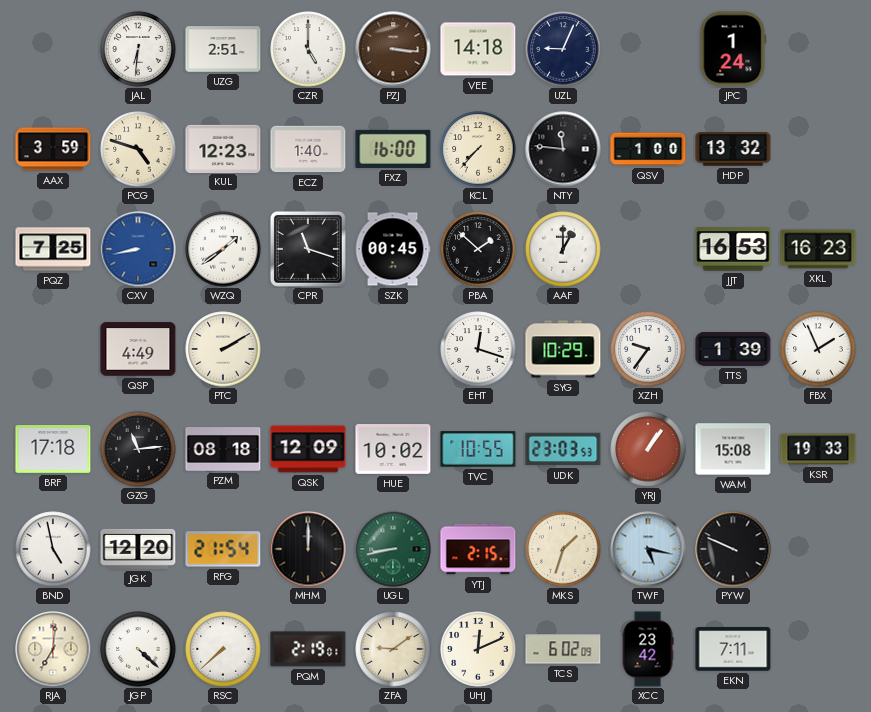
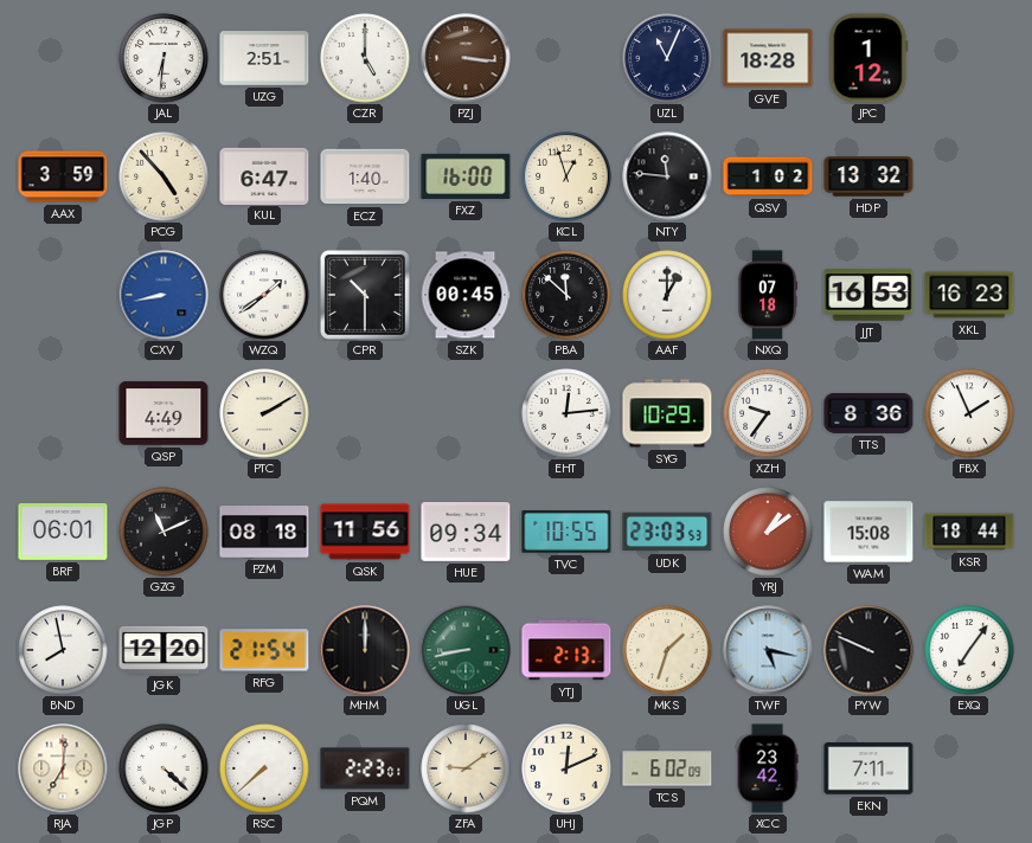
VEE: 14:18 -> none (478, 49)
UZL: 9:04 -> 11:04 (667, 58)
GVE: none -> 18:28 (768, 58)
JPC: 1:24 -> 1:12 (868, 58)
PCG: 4:48 -> 4:53 (164, 176)
KUL: 12:23 -> 6:47 (264, 175)
KCL: 7:37 -> 12:57 (566, 176)
QSV: 1:00 -> 1:02 (768, 176)
PQZ: 7:25 -> none (53, 249)
CPR: 11:18 -> 10:30 (365, 295)
PBA: 1:52 -> 11:52 (566, 295)
NXQ: none -> 07:18 (768, 295)
EHT: 12:18 -> 12:14 (566, 413)
TTS: 1:39 -> 8:36 (868, 413)
BRF: 17:18 -> 06:01 (63, 533)
GZG: 11:14 -> 11:11 (164, 532)
QSK: 12:09 -> 11:56 (365, 532)
HUE: 10:02 -> 09:34 (466, 533)
YRJ: 1:06 -> 1:09 (768, 532)
KSR: 19:33 -> 18:44 (969, 532)
BND: 4:58 -> 7:58 (63, 650)
YTJ: 2:15 -> 2:13 (566, 650)
EXQ: none -> 7:06 (969, 650)
PQM: 2:19 -> 2:23 (365, 768)
